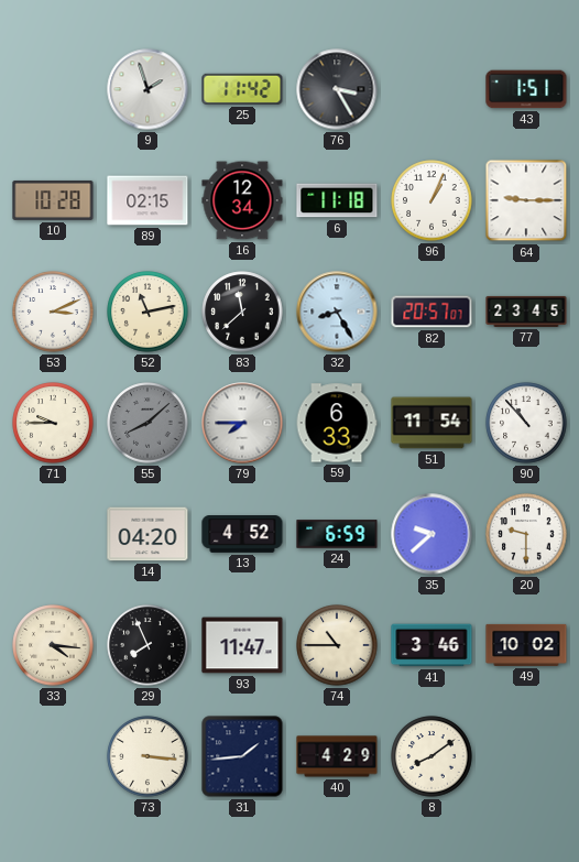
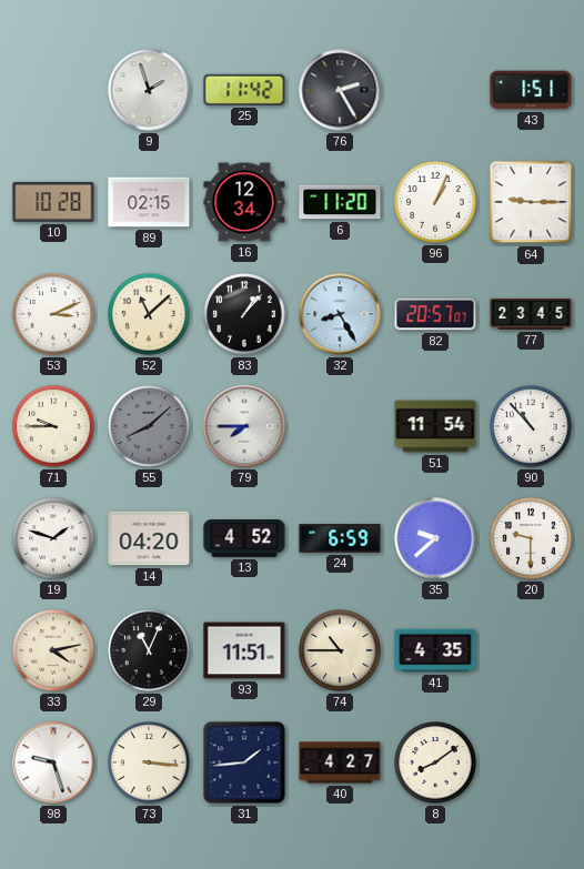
76: 3:25 -> 2:25 (340, 90)
6: 11:18 -> 11:20 (340, 202)
52: 11:13 -> 11:08 (149, 314)
83: 11:38 -> 1:07 (244, 314)
59: 6:33 -> none (337, 423)
19: none -> 1:48 (53, 538)
33: 4:16 -> 4:13 (53, 650)
29: 7:56 -> 11:04 (149, 650)
93: 11:47 -> 11:51 (244, 650)
41: 3:46 -> 4:35 (435, 650)
49: 10:02 -> none (526, 645)
98: none -> 9:27 (53, 762)
40: 4:29 -> 4:27 (340, 762)
